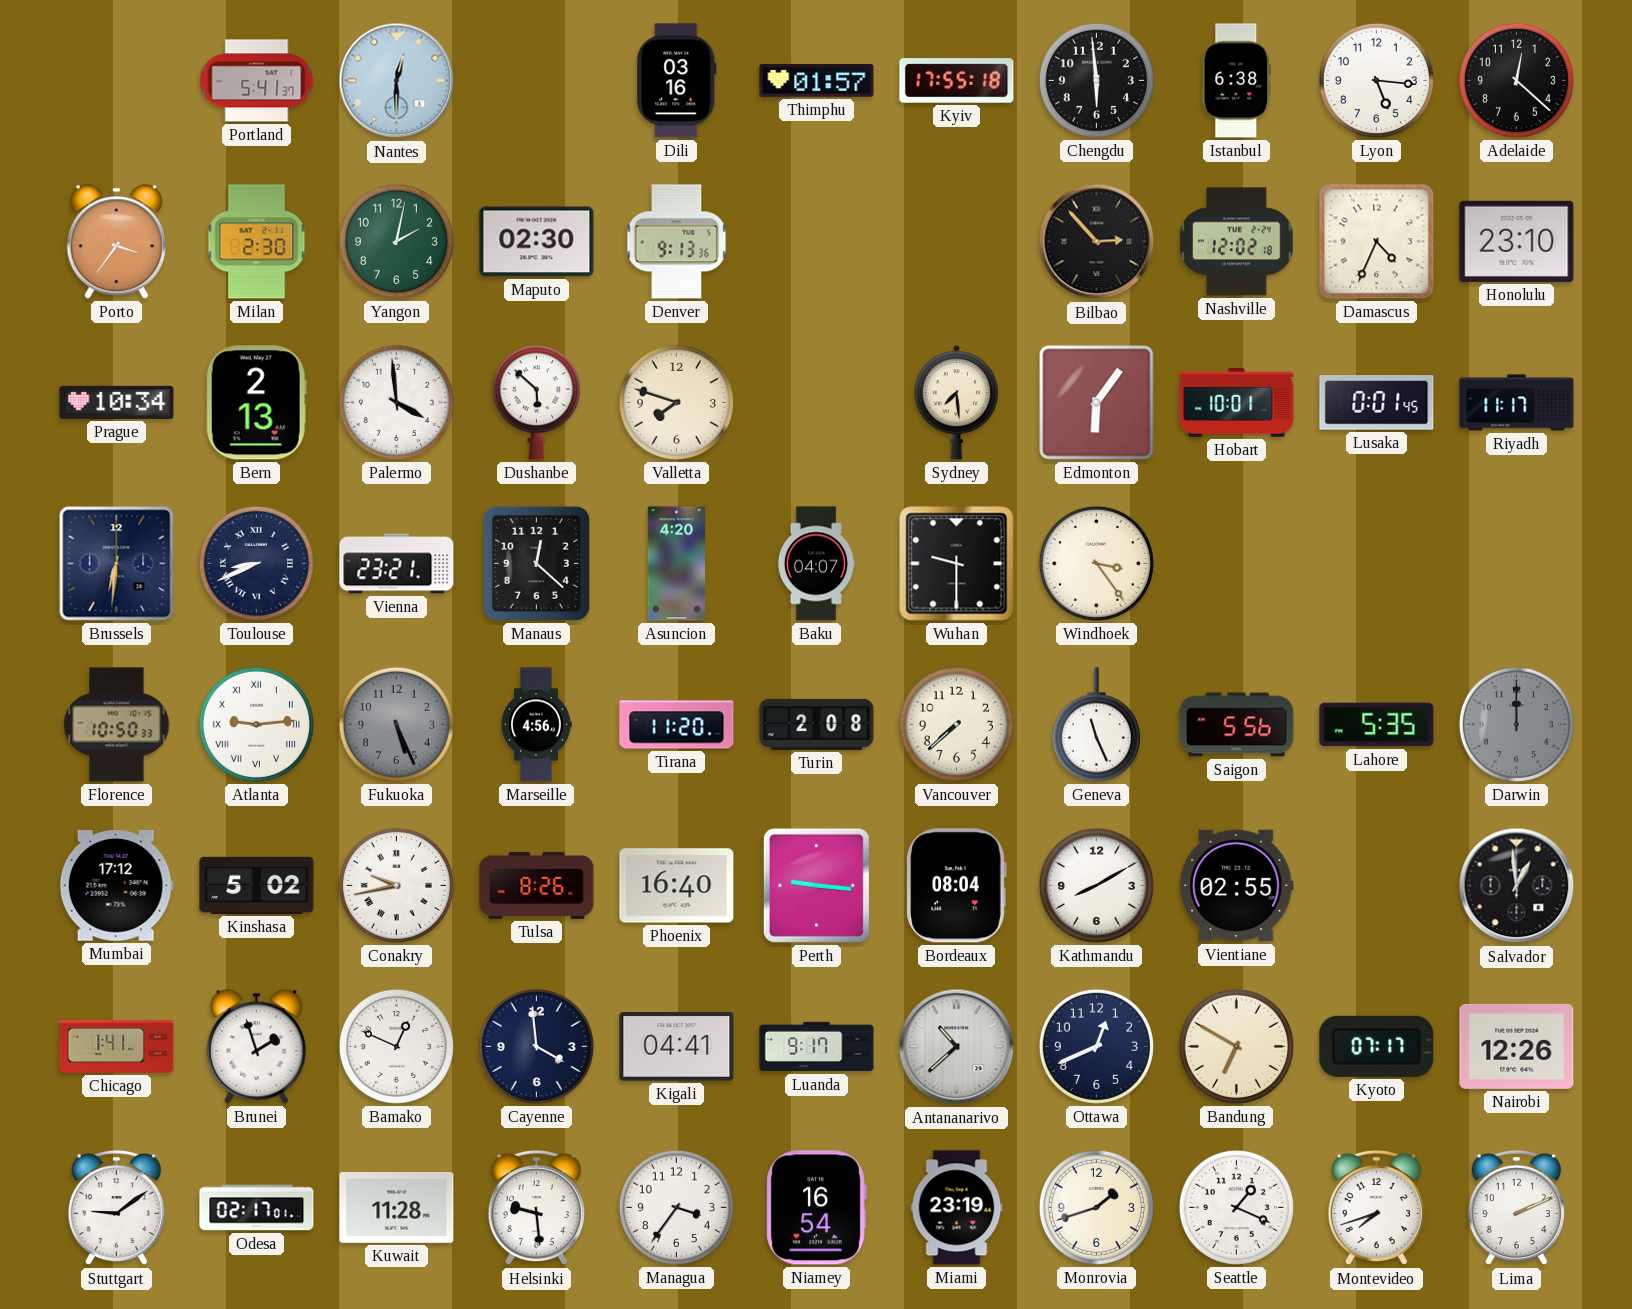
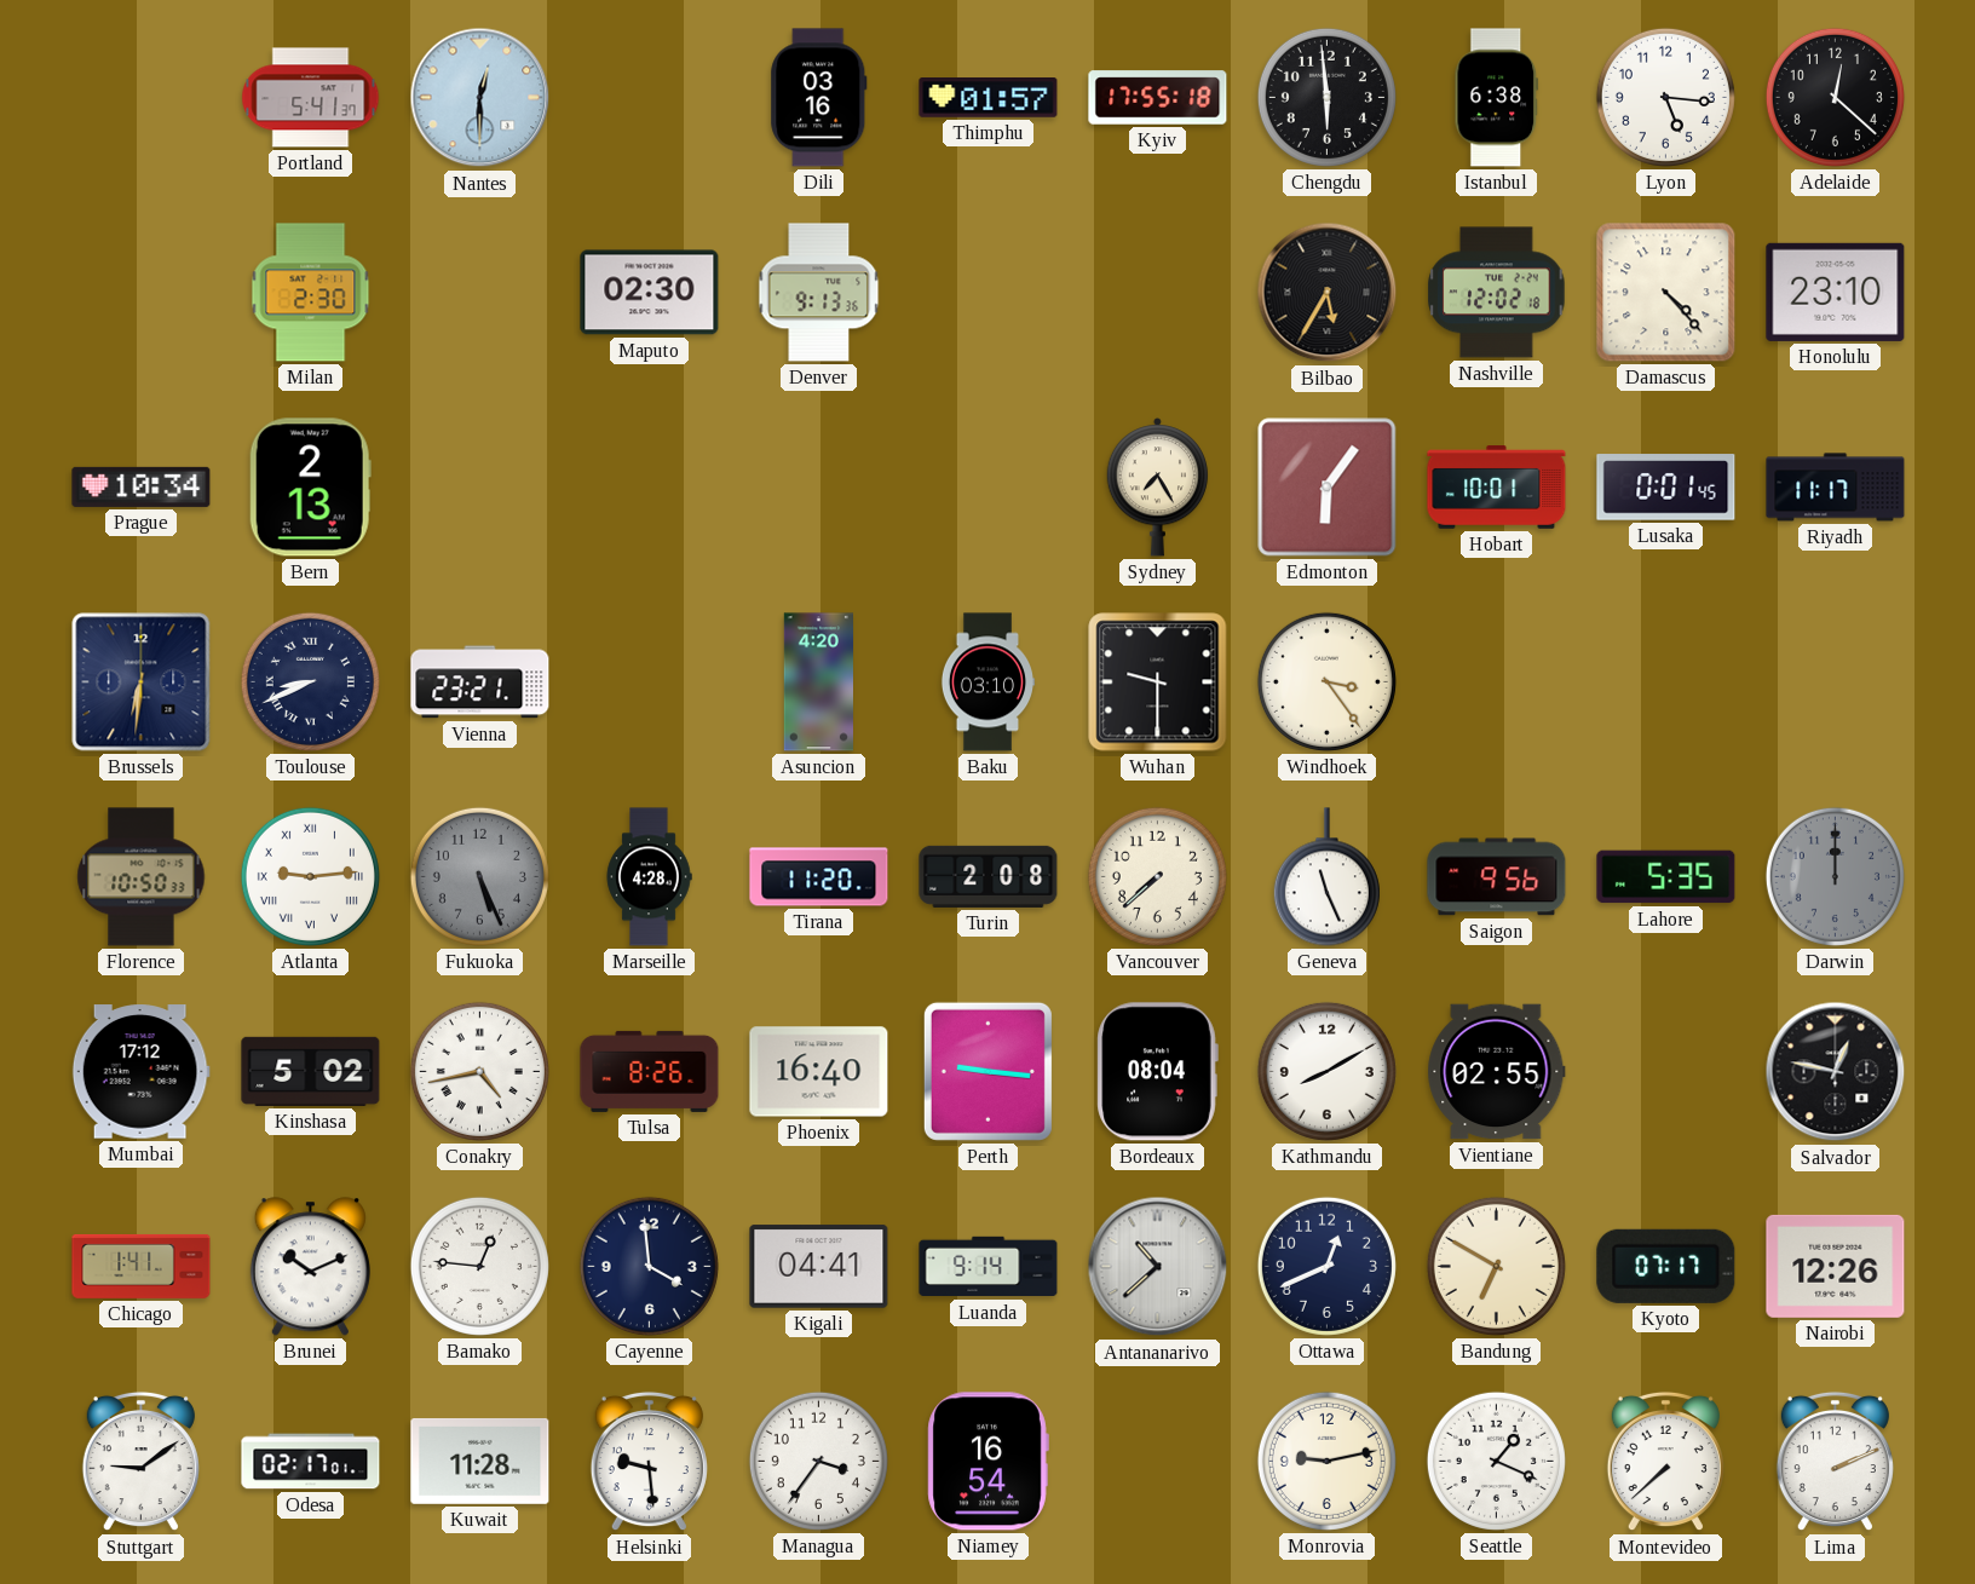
Porto: 3:36 -> none (116, 242)
Yangon: 2:02 -> none (396, 241)
Bilbao: 2:53 -> 5:35 (1328, 293)
Damascus: 4:34 -> 4:23 (1666, 293)
Palermo: 3:59 -> none (396, 402)
Dushanbe: 5:52 -> none (536, 403)
Valletta: 7:48 -> none (676, 402)
Sydney: 7:29 -> 7:25 (1158, 488)
Manaus: 12:22 -> none (536, 563)
Baku: 04:07 -> 03:10 (987, 682)
Marseille: 4:56 -> 4:28 (649, 877)
Saigon: 5:56 -> 9:56 (1497, 877)
Conakry: 9:43 -> 4:43 (479, 1071)
Salvador: 12:59 -> 12:47 (1836, 1072)
Brunei: 1:57 -> 10:11 (310, 1267)
Bamako: 12:49 -> 12:46 (479, 1266)
Luanda: 9:17 -> 9:14 (989, 1267)
Miami: 23:19 -> none (957, 1208)
Monrovia: 1:42 -> 9:13 (1326, 1461)
Montevideo: 7:42 -> 7:38 (1665, 1462)
